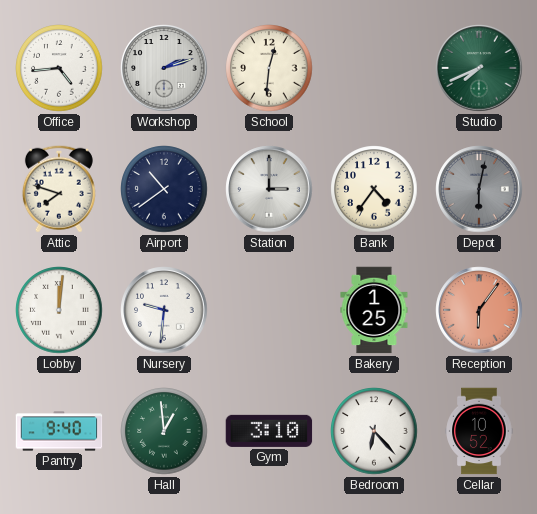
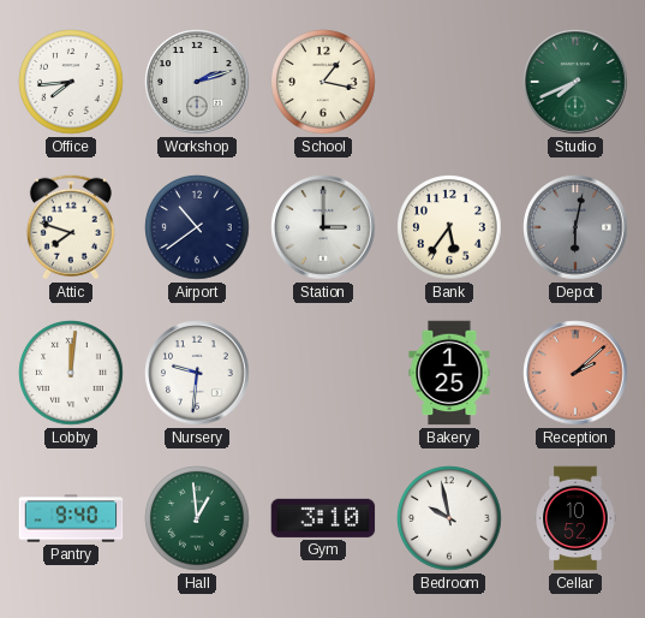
Office: 4:44 -> 7:44 (71, 82)
School: 12:31 -> 1:17 (323, 82)
Bank: 4:36 -> 5:36 (449, 227)
Reception: 6:06 -> 2:08 (575, 373)
Bedroom: 6:23 -> 9:58 (449, 518)
